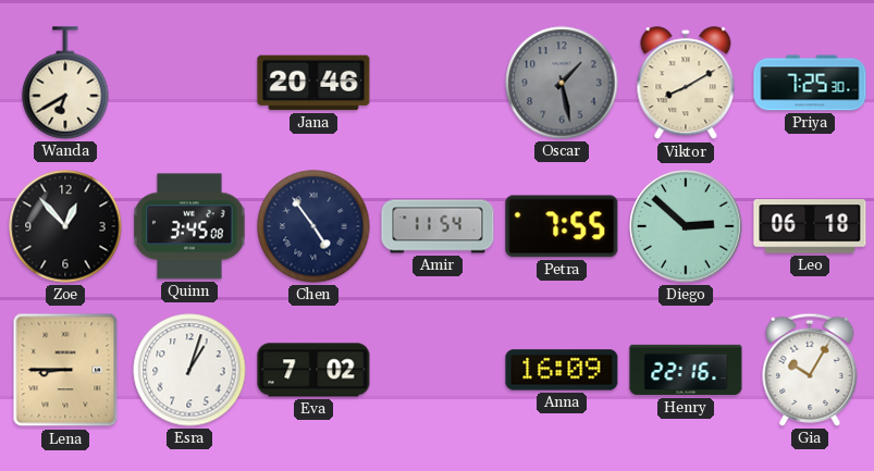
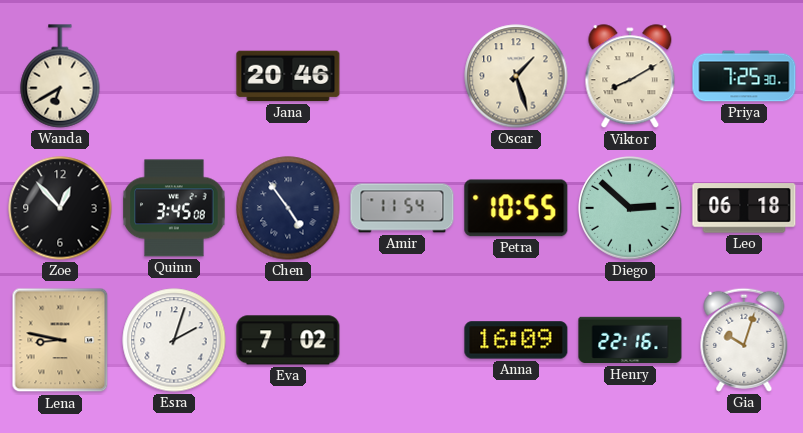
Oscar: 1:28 -> 1:27 (516, 76)
Oscar dial: grey -> cream (516, 76)
Petra: 7:55 -> 10:55 (516, 208)
Lena: 8:45 -> 8:47 (60, 340)
Esra: 1:03 -> 2:03 (174, 340)
Gia: 10:05 -> 10:03 (744, 340)
